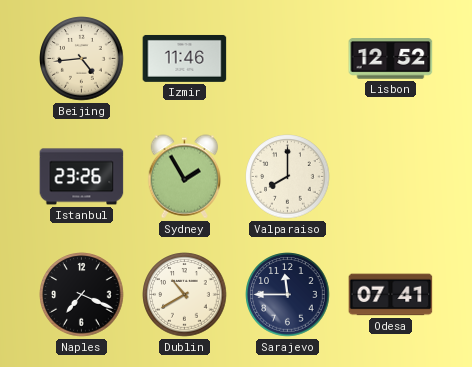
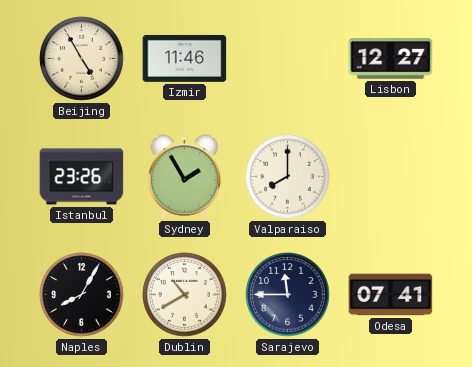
Beijing: 4:44 -> 4:55 (82, 59)
Lisbon: 12:52 -> 12:27 (391, 59)
Naples: 7:19 -> 8:05 (82, 295)
